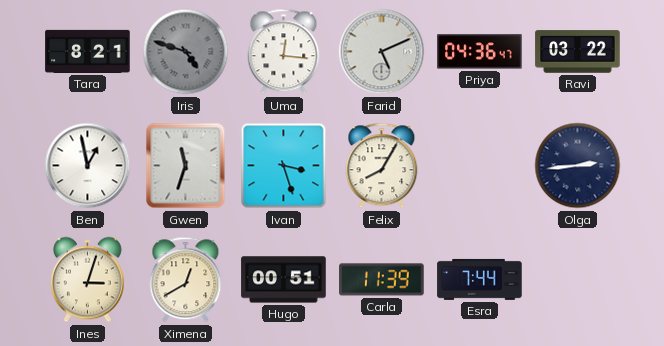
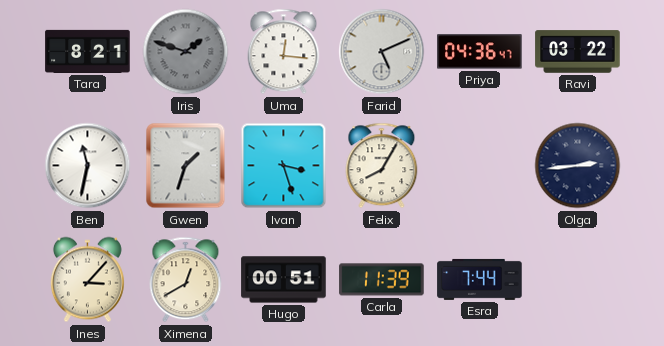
Iris: 4:48 -> 1:48 (186, 52)
Ben: 12:58 -> 11:32 (88, 166)
Gwen: 11:33 -> 1:33 (186, 166)
Ines: 3:03 -> 3:07 (87, 280)
